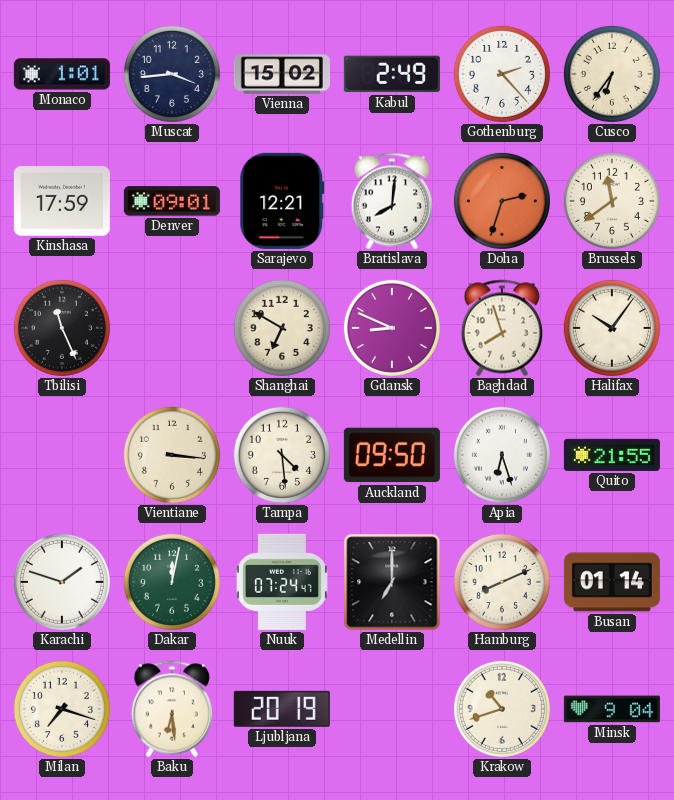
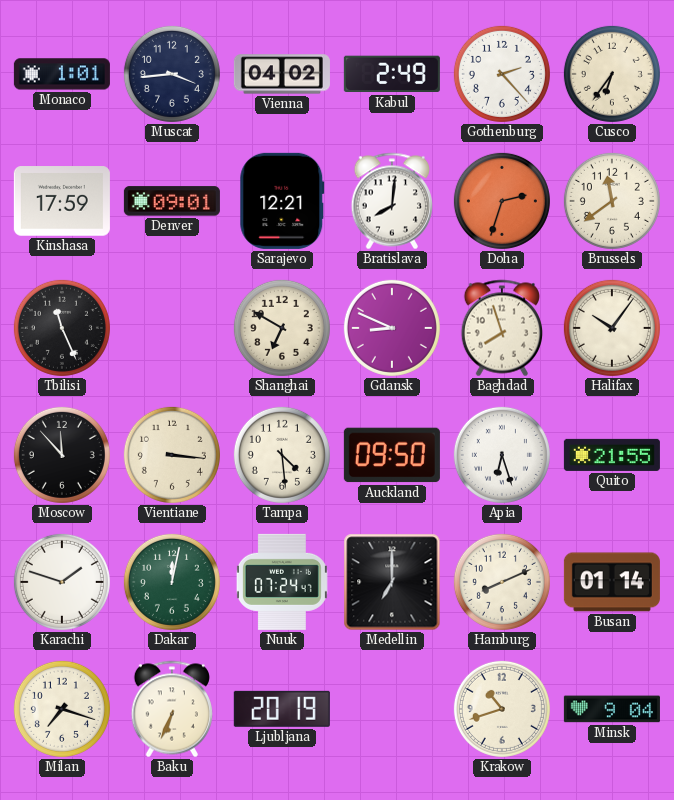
Vienna: 15:02 -> 04:02 (282, 74)
Moscow: none -> 11:53 (62, 455)
Baku: 6:29 -> 6:34 (171, 709)
